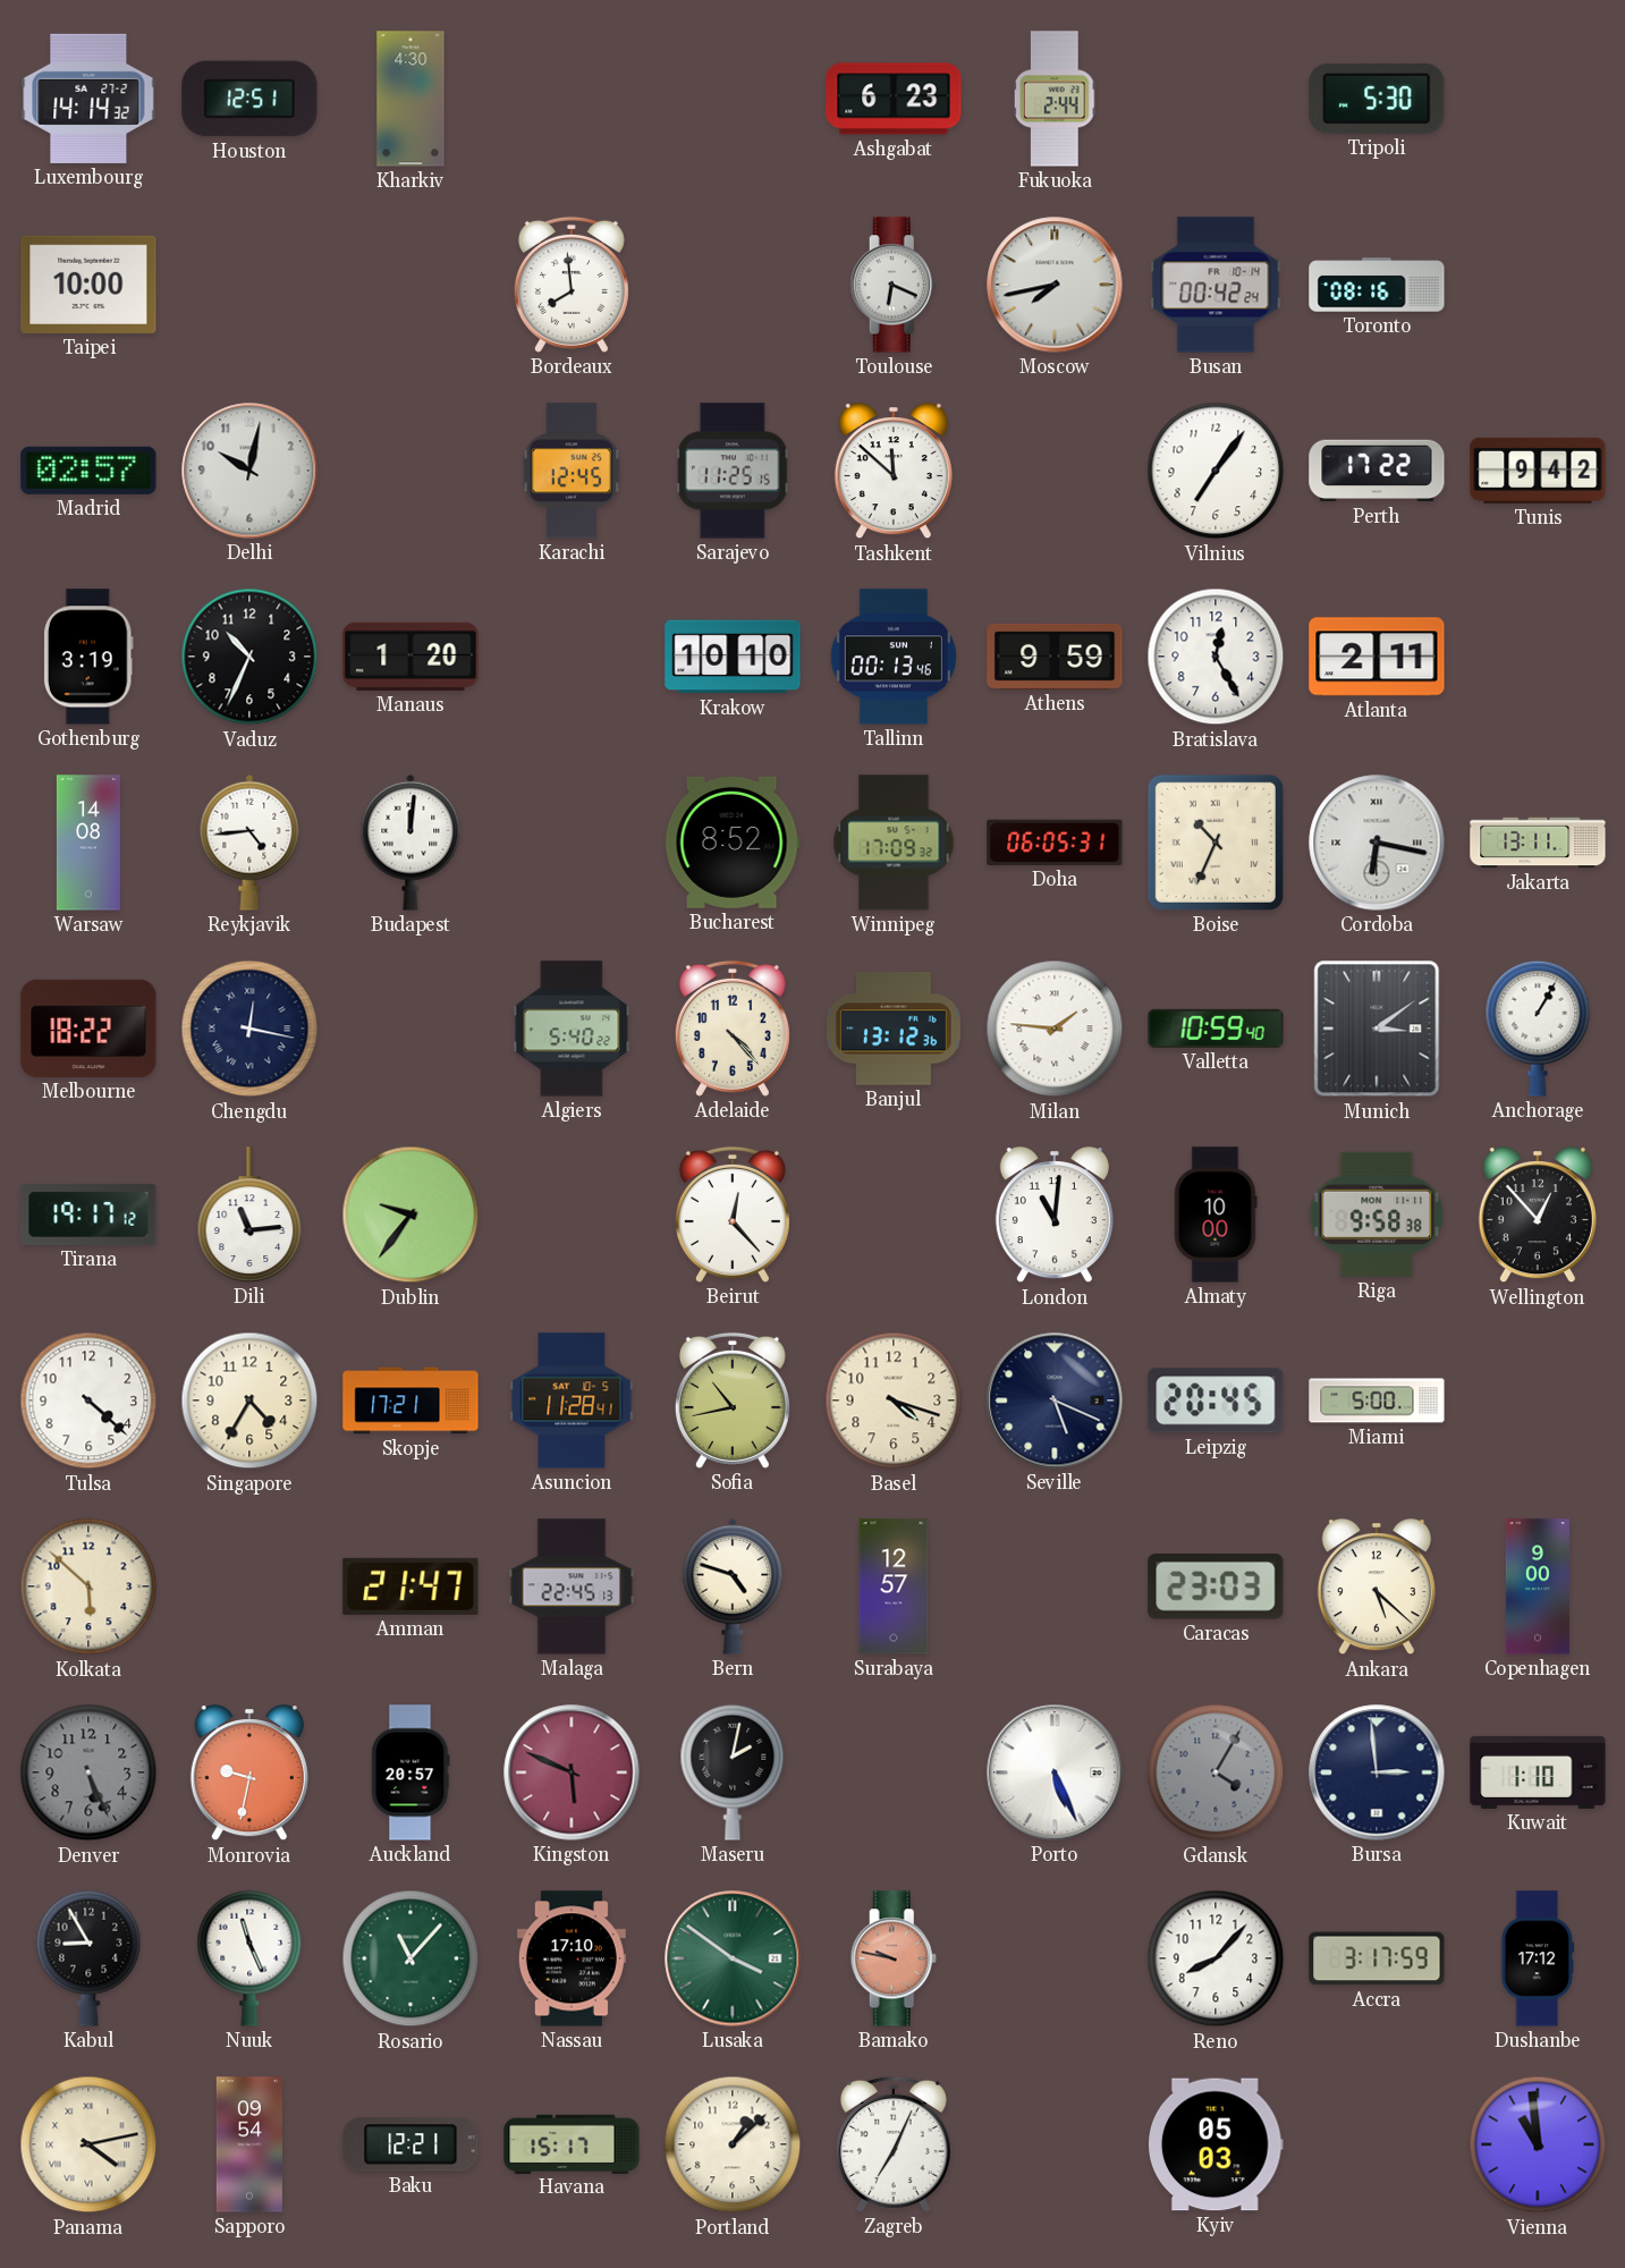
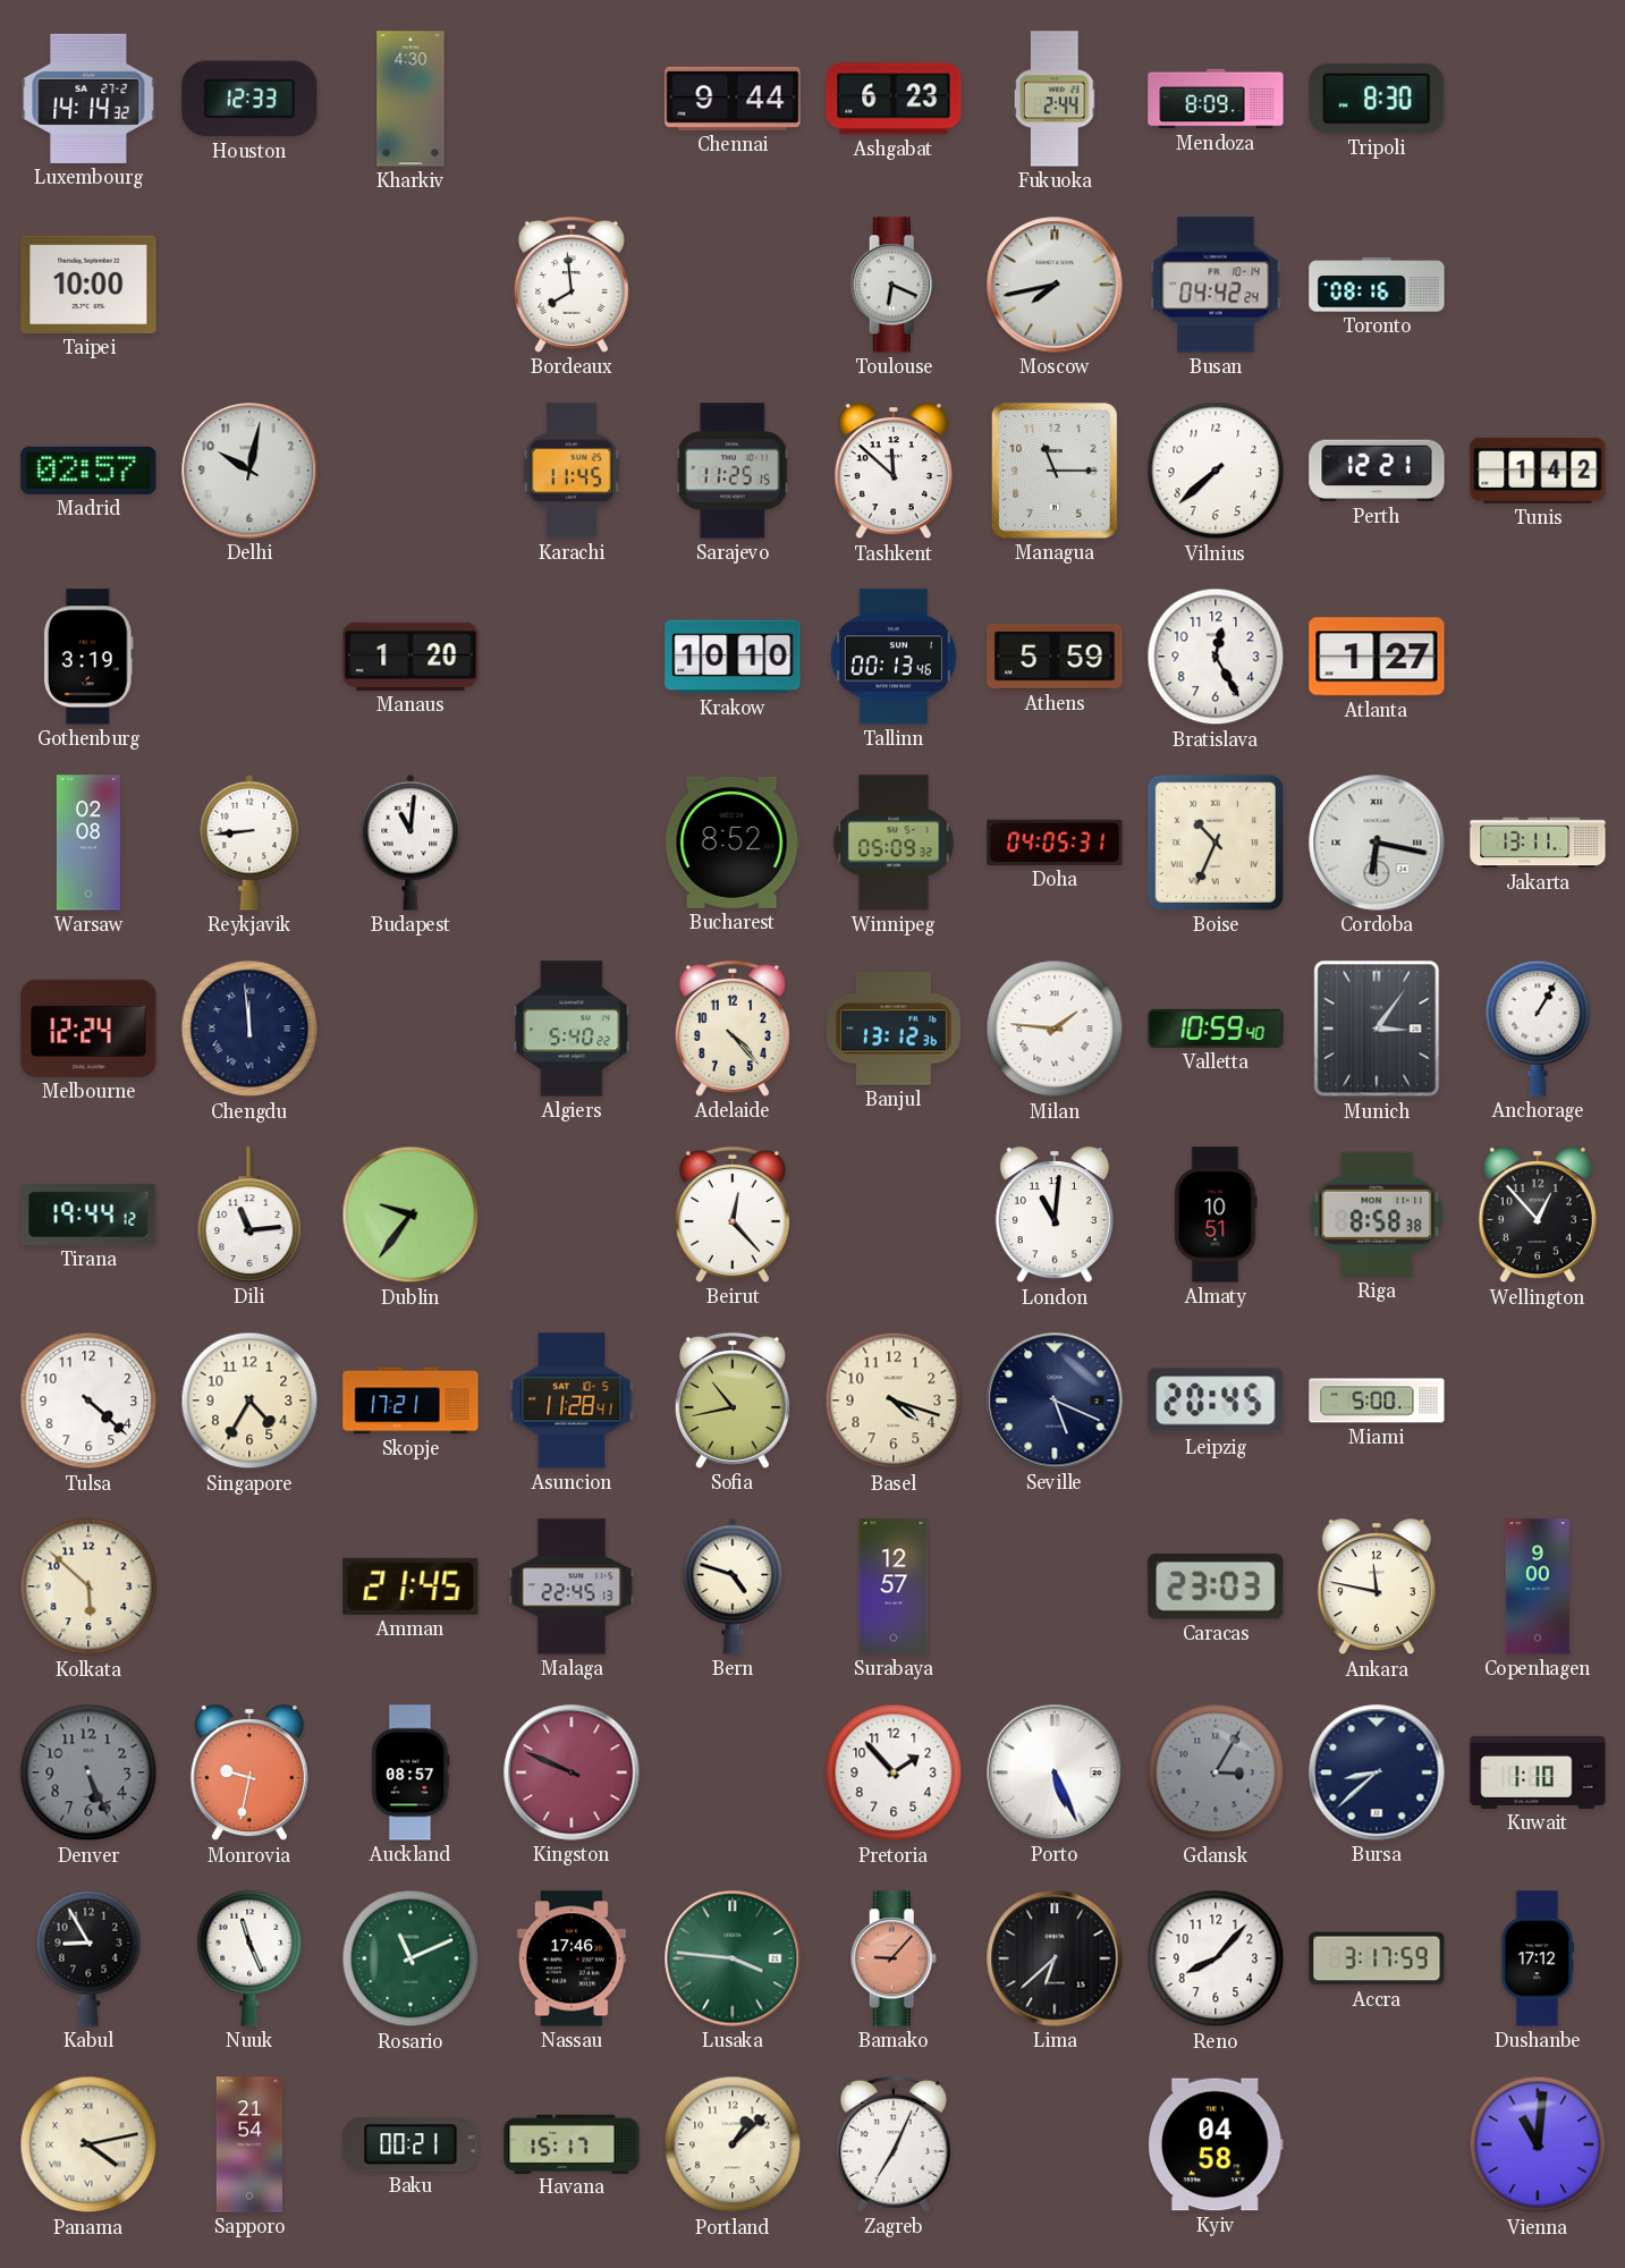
Houston: 12:51 -> 12:33 (249, 99)
Chennai: none -> 9:44 (733, 99)
Mendoza: none -> 8:09 (1216, 99)
Tripoli: 5:30 -> 8:30 (1377, 99)
Busan: 00:42 -> 04:42 (1216, 285)
Karachi: 12:45 -> 11:45 (572, 471)
Managua: none -> 11:15 (1055, 471)
Vilnius: 7:06 -> 7:38 (1216, 471)
Perth: 17:22 -> 12:21 (1377, 471)
Tunis: 9:42 -> 1:42 (1538, 471)
Vaduz: 10:34 -> none (249, 657)
Athens: 9:59 -> 5:59 (1055, 657)
Atlanta: 2:11 -> 1:27 (1377, 657)
Warsaw: 14:08 -> 02:08 (88, 843)
Reykjavik: 4:44 -> 8:44 (249, 843)
Budapest: 12:01 -> 11:01 (411, 843)
Winnipeg: 17:09 -> 05:09 (894, 843)
Doha: 06:05 -> 04:05 (1055, 843)
Melbourne: 18:22 -> 12:24 (88, 1029)
Chengdu: 12:17 -> 11:59 (249, 1029)
Munich: 3:09 -> 3:06 (1377, 1029)
Tirana: 19:17 -> 19:44 (88, 1215)
Almaty: 10:00 -> 10:51 (1216, 1215)
Riga: 9:58 -> 8:58 (1377, 1215)
Amman: 21:47 -> 21:45 (411, 1586)
Ankara: 5:22 -> 11:47 (1377, 1588)
Auckland: 20:57 -> 08:57 (411, 1772)
Kingston: 5:49 -> 9:49 (572, 1772)
Maseru: 2:02 -> none (733, 1772)
Pretoria: none -> 1:53 (894, 1772)
Gdansk: 4:05 -> 3:05 (1216, 1772)
Bursa: 2:59 -> 8:38 (1377, 1772)
Rosario: 11:07 -> 11:11 (411, 1958)
Nassau: 17:10 -> 17:46 (572, 1958)
Lusaka: 3:51 -> 3:46 (733, 1958)
Bamako: 9:47 -> 9:07 (894, 1958)
Lima: none -> 6:38 (1055, 1958)
Sapporo: 09:54 -> 21:54 (249, 2144)
Baku: 12:21 -> 00:21 (411, 2144)
Kyiv: 05:03 -> 04:58 (1217, 2144)
Vienna: 10:59 -> 11:01 (1538, 2144)
